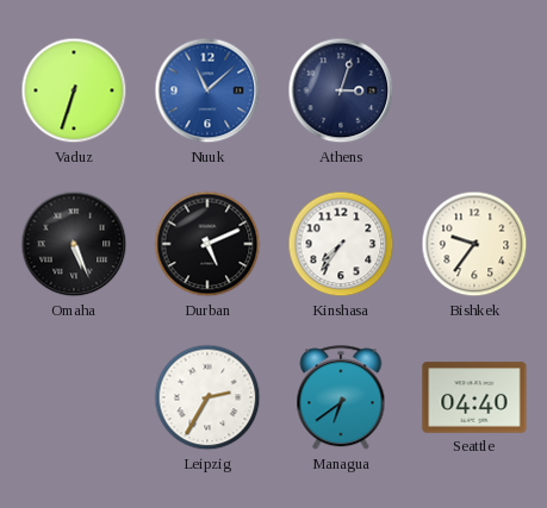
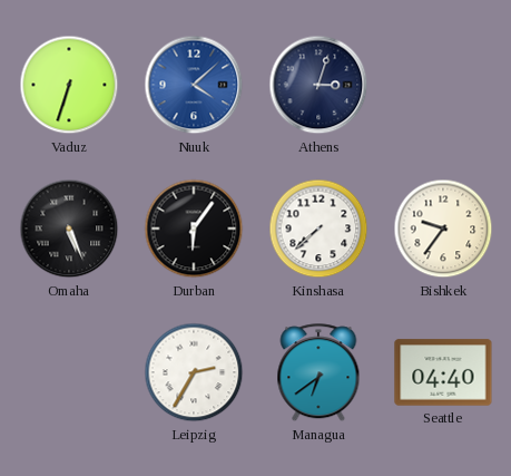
Nuuk: 11:08 -> 4:08 (194, 85)
Durban: 5:11 -> 6:06 (194, 229)
Kinshasa: 7:36 -> 7:38 (318, 229)
